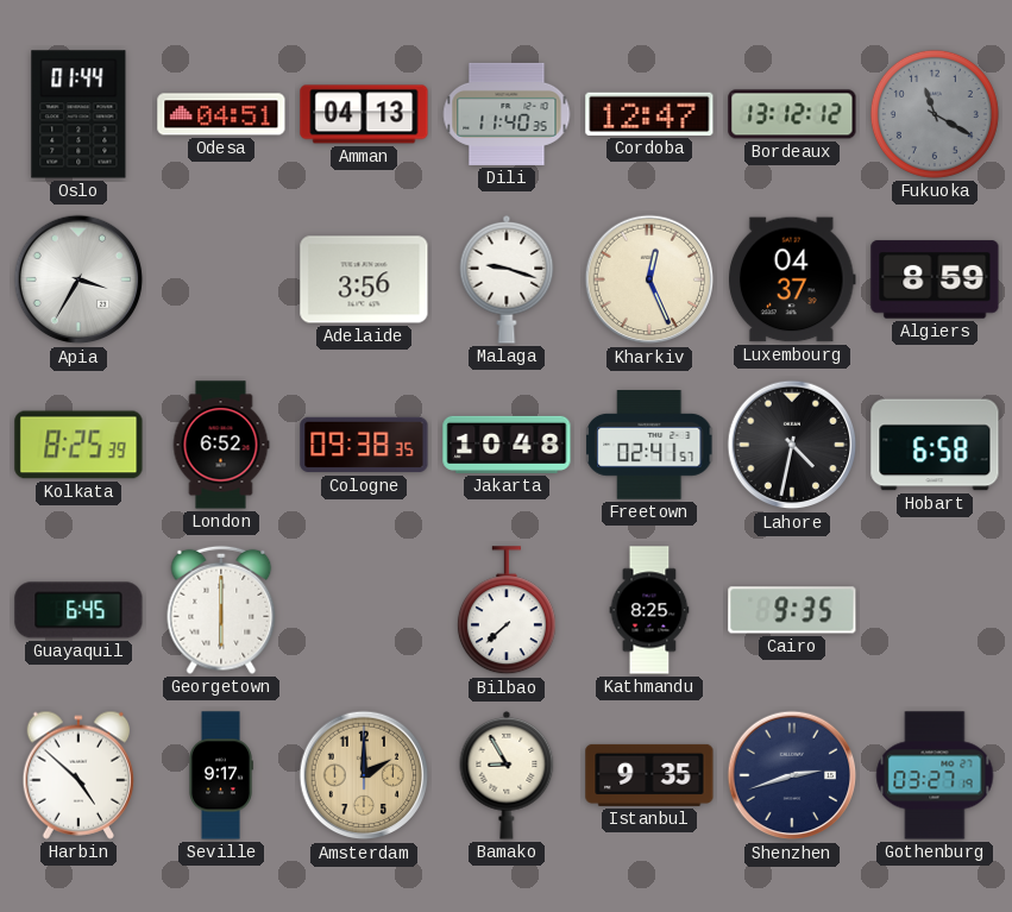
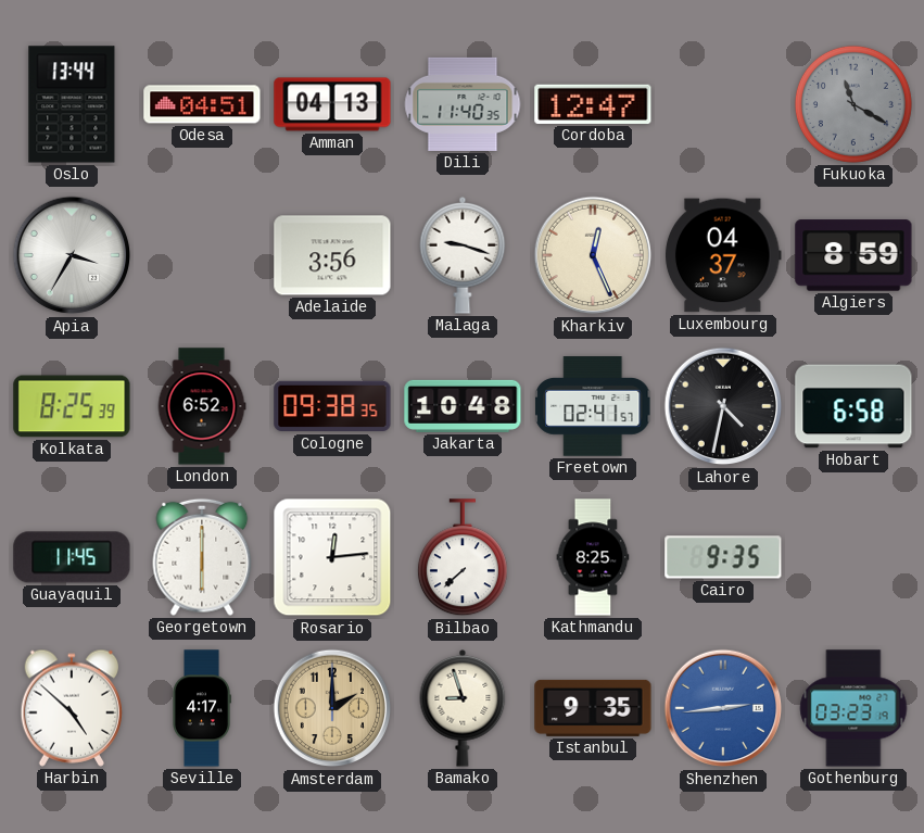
Oslo: 01:44 -> 13:44 (72, 104)
Bordeaux: 13:12 -> none (792, 114)
Guayaquil: 6:45 -> 11:45 (72, 557)
Rosario: none -> 12:14 (332, 557)
Seville: 9:17 -> 4:17 (202, 708)
Bamako: 8:55 -> 8:57 (463, 709)
Shenzhen: 2:42 -> 2:44 (723, 708)
Shenzhen dial: navy -> blue (723, 708)
Gothenburg: 03:27 -> 03:23 (853, 708)
